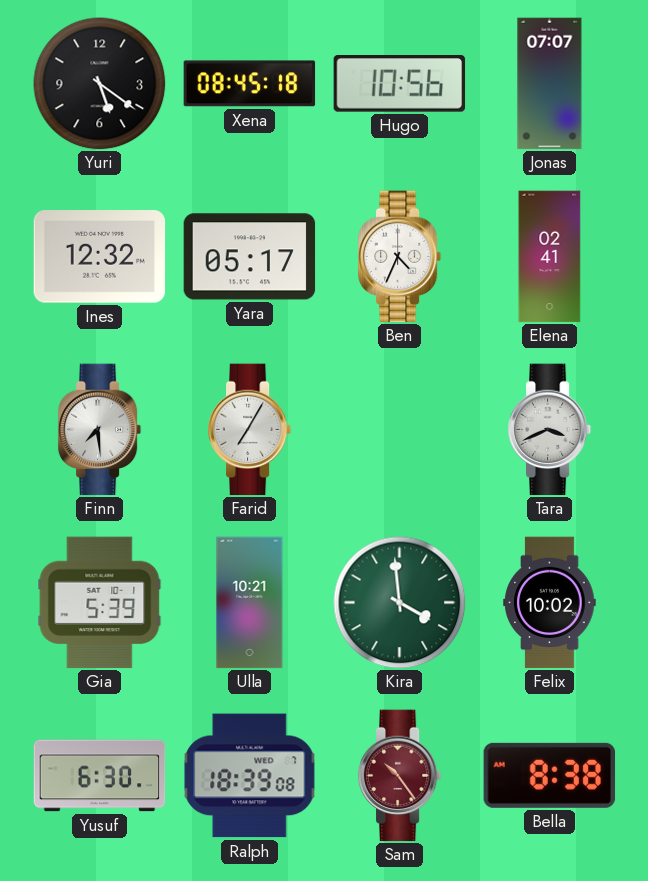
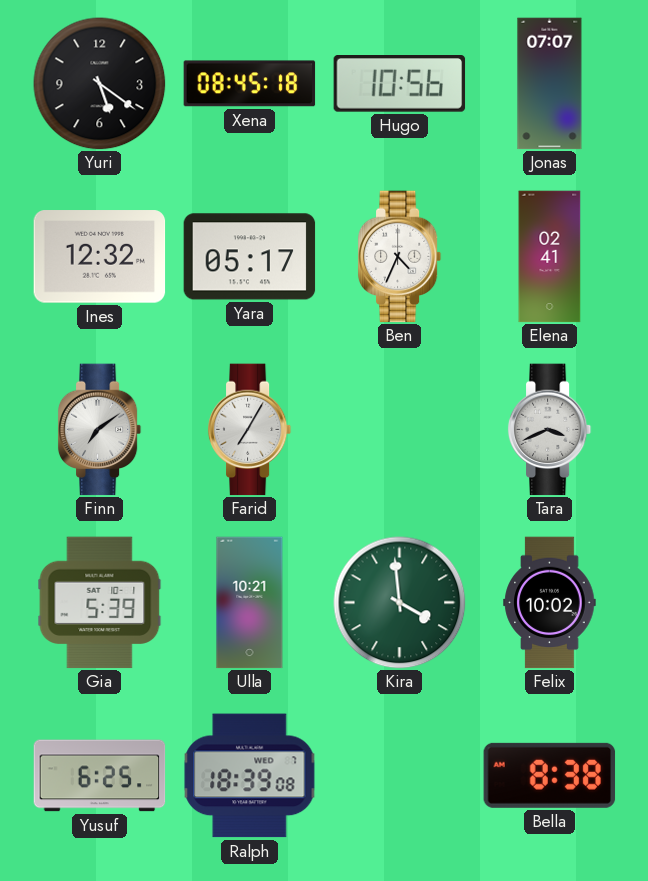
Finn: 7:29 -> 7:09 (100, 430)
Yusuf: 6:30 -> 6:25 (100, 776)
Sam: 10:24 -> none (400, 776)
